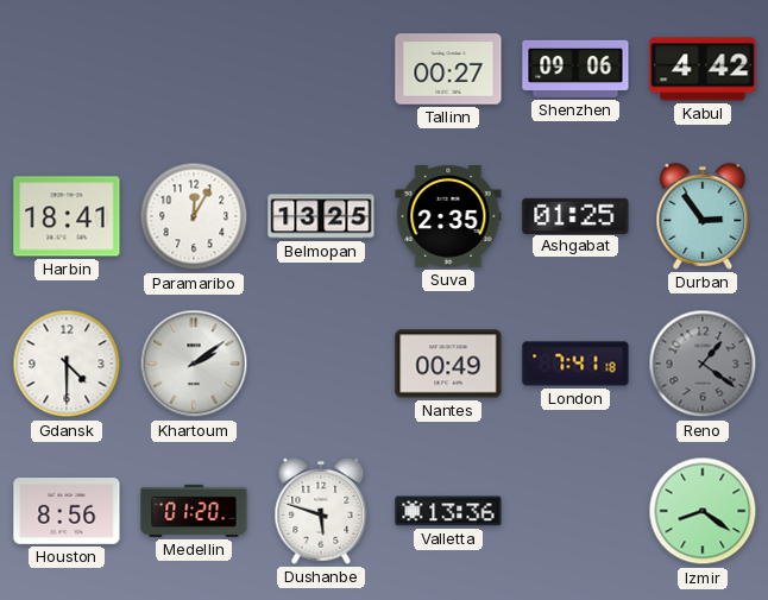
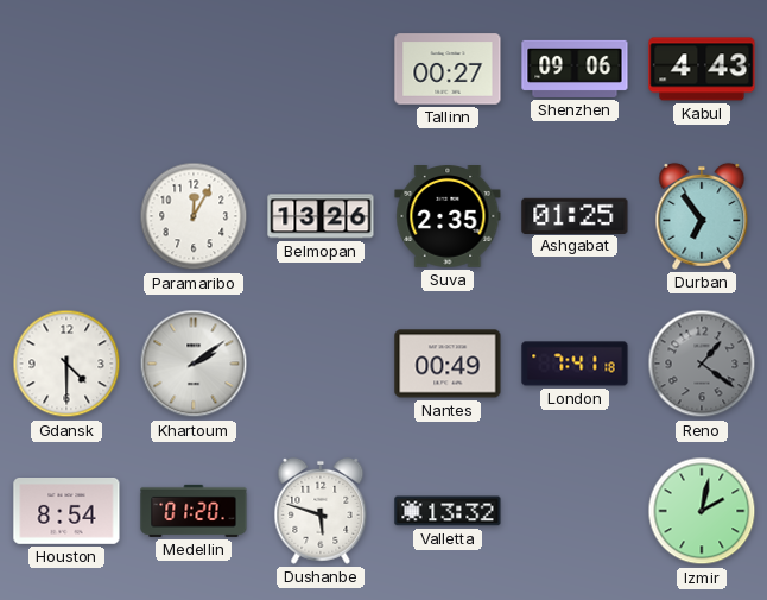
Kabul: 4:42 -> 4:43 (702, 69)
Harbin: 18:41 -> none (67, 216)
Belmopan: 13:25 -> 13:26 (321, 216)
Durban: 2:54 -> 6:54 (702, 216)
Houston: 8:56 -> 8:54 (66, 512)
Valletta: 13:36 -> 13:32 (448, 511)
Izmir: 8:21 -> 2:02 (702, 511)
